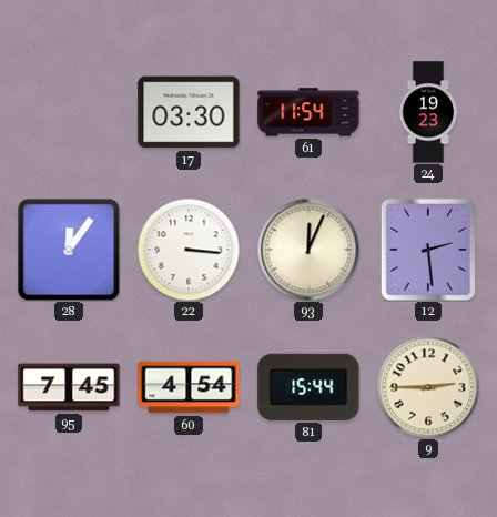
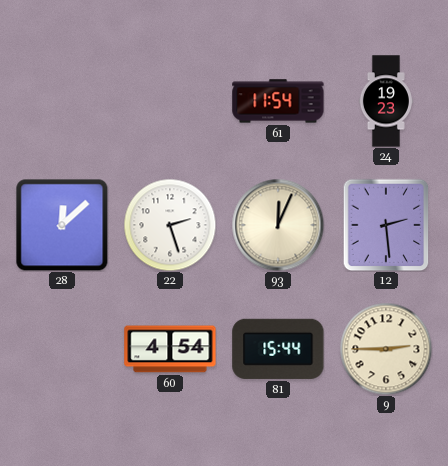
17: 03:30 -> none (189, 112)
28: 12:06 -> 12:08 (62, 225)
22: 3:16 -> 2:27 (170, 225)
95: 7:45 -> none (69, 387)
